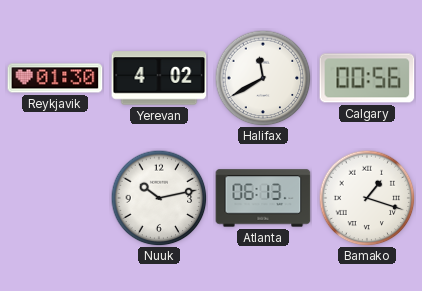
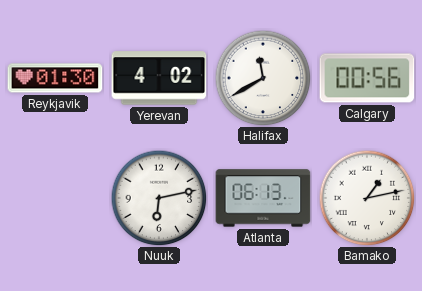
Nuuk: 10:13 -> 6:13 (159, 198)
Bamako: 1:18 -> 1:13 (367, 198)
